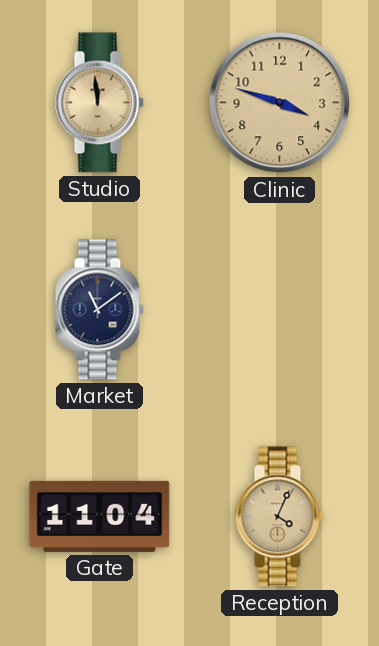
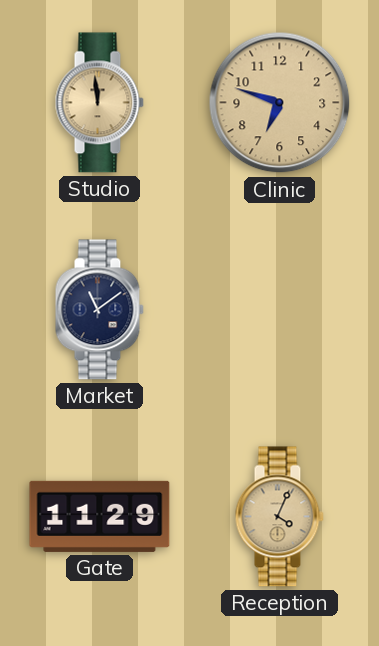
Clinic: 3:48 -> 6:48 (280, 103)
Gate: 11:04 -> 11:29 (100, 516)
